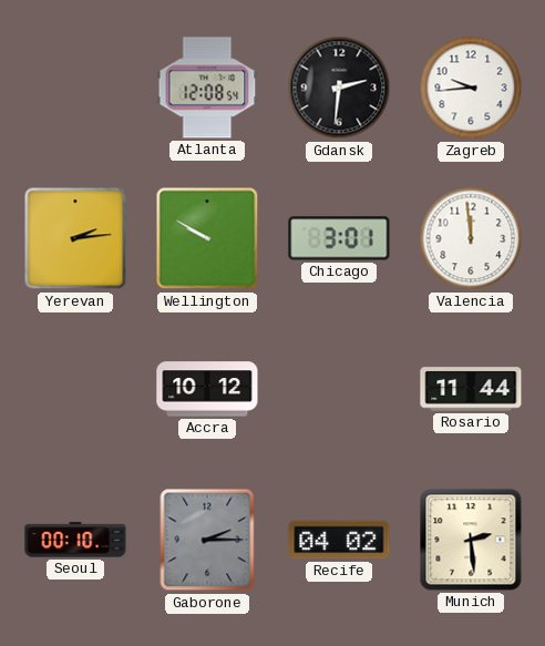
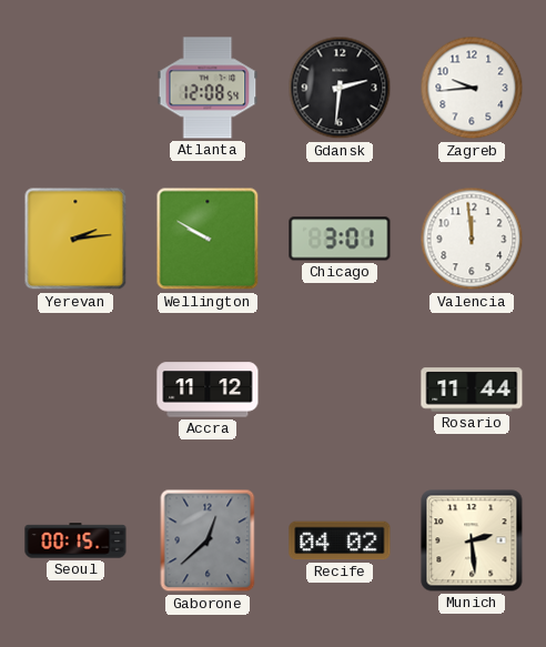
Accra: 10:12 -> 11:12 (208, 390)
Seoul: 00:10 -> 00:15 (75, 540)
Gaborone: 2:15 -> 12:38 (208, 540)
